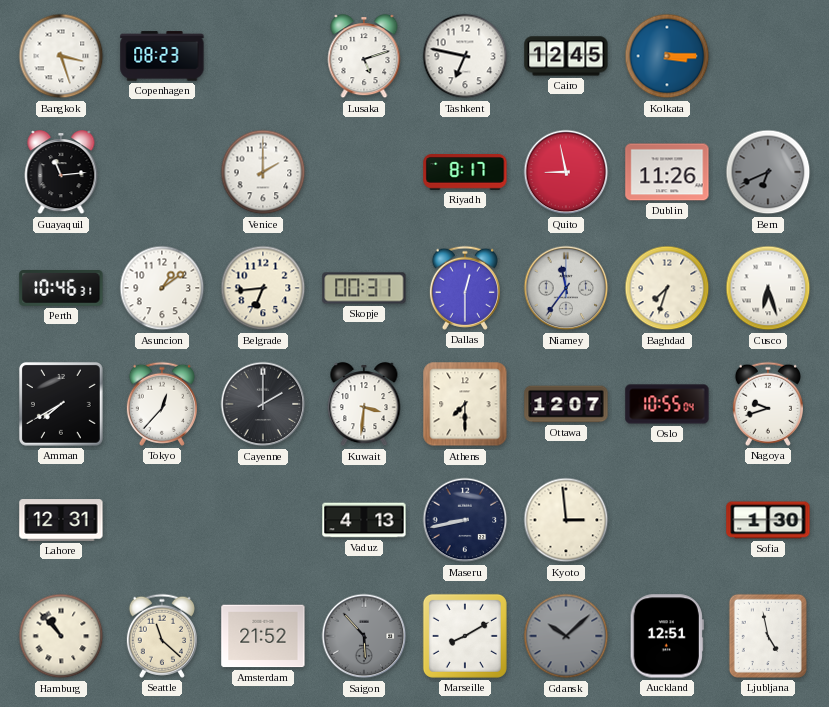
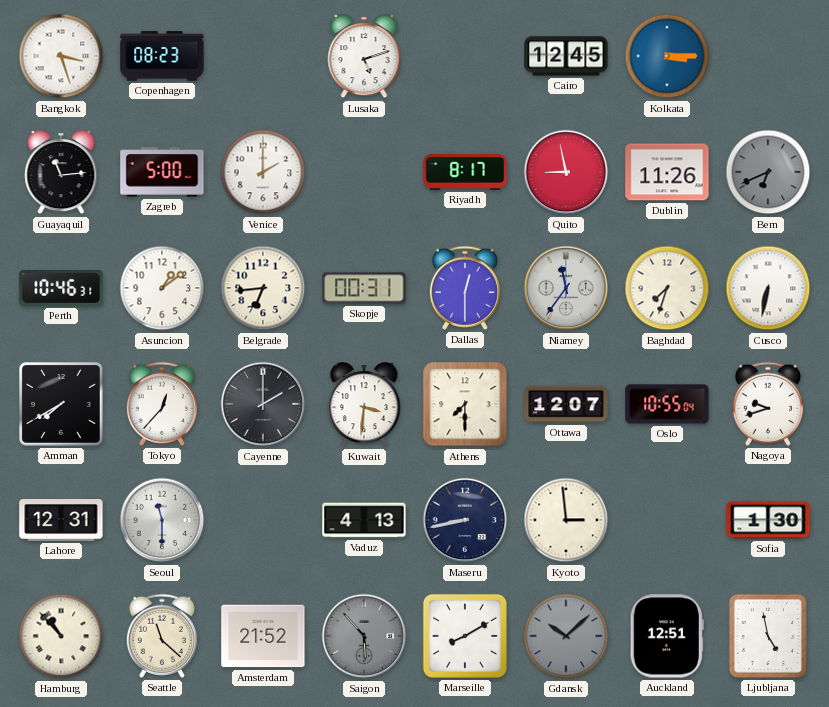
Tashkent: 6:47 -> none (465, 56)
Zagreb: none -> 5:00 (162, 172)
Cusco: 6:27 -> 6:32 (768, 288)
Seoul: none -> 11:30 (162, 520)
